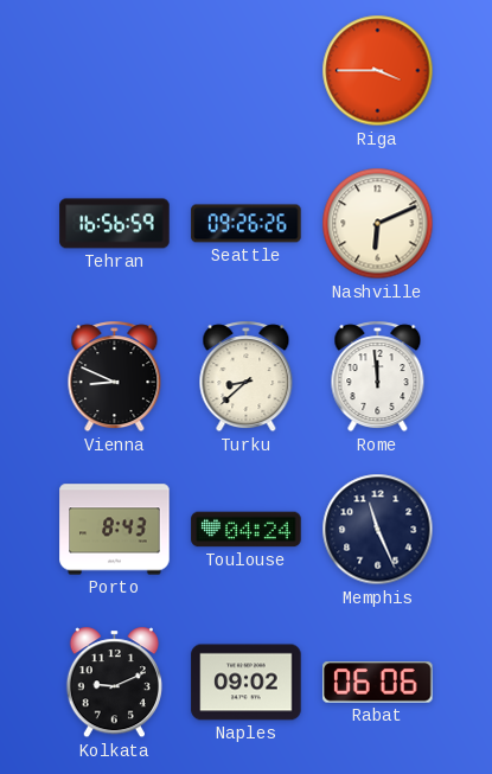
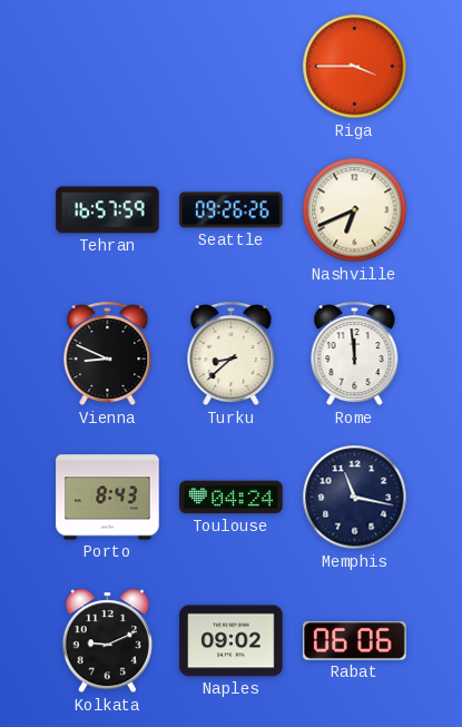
Tehran: 16:56 -> 16:57 (108, 210)
Nashville: 6:11 -> 6:41 (355, 210)
Memphis: 11:26 -> 11:17 (355, 498)
